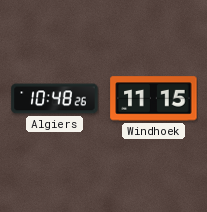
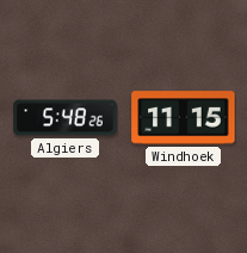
Algiers: 10:48 -> 5:48 (66, 118)
